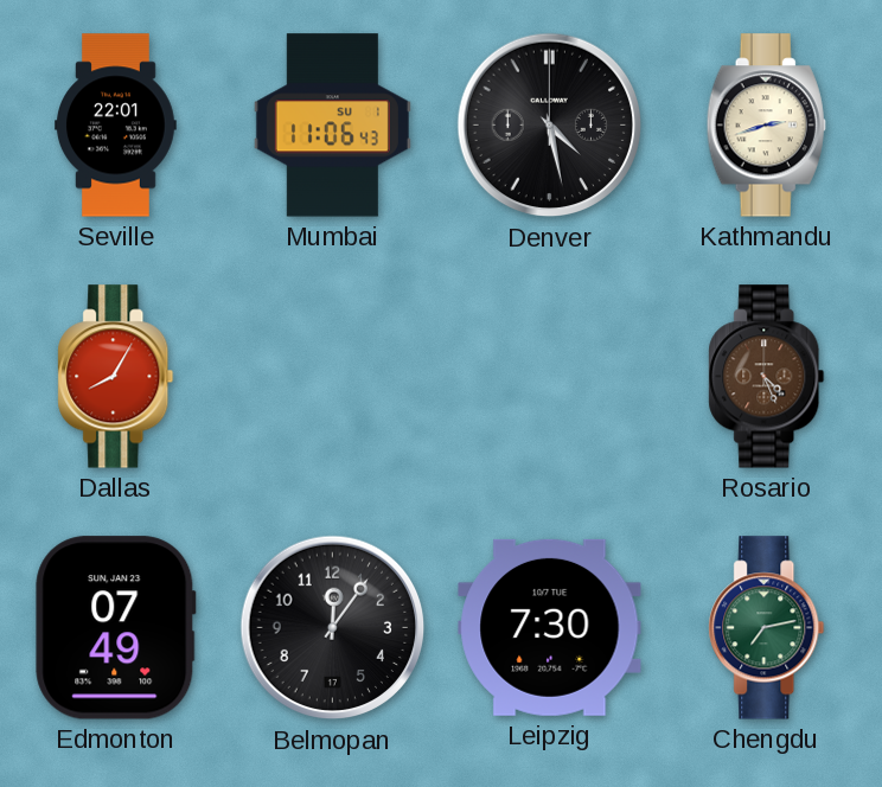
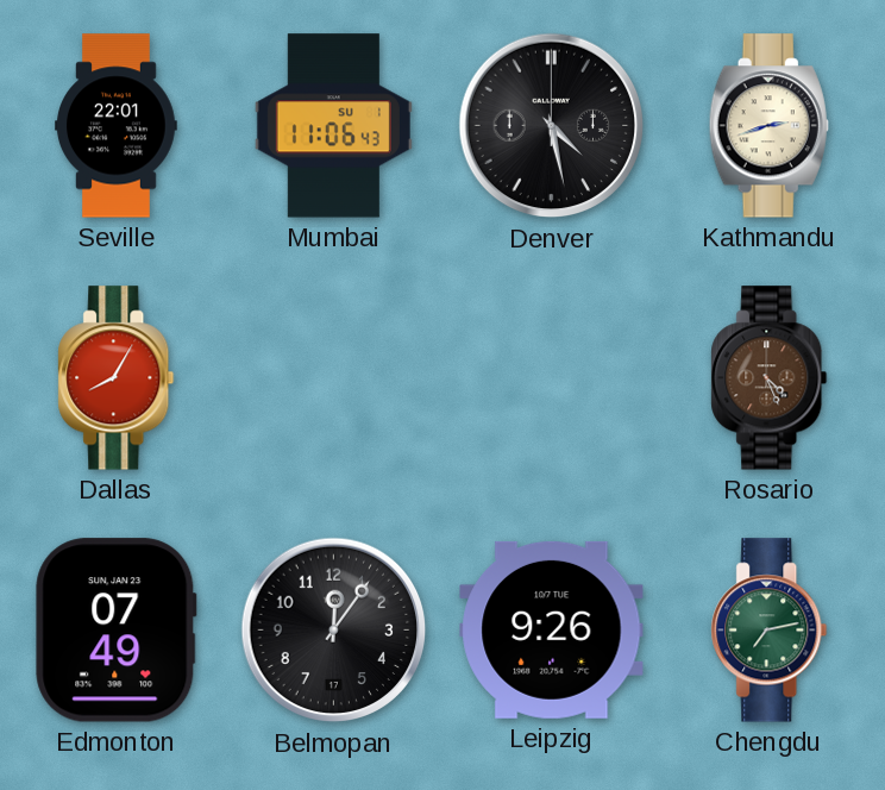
Leipzig: 7:30 -> 9:26 (552, 629)
